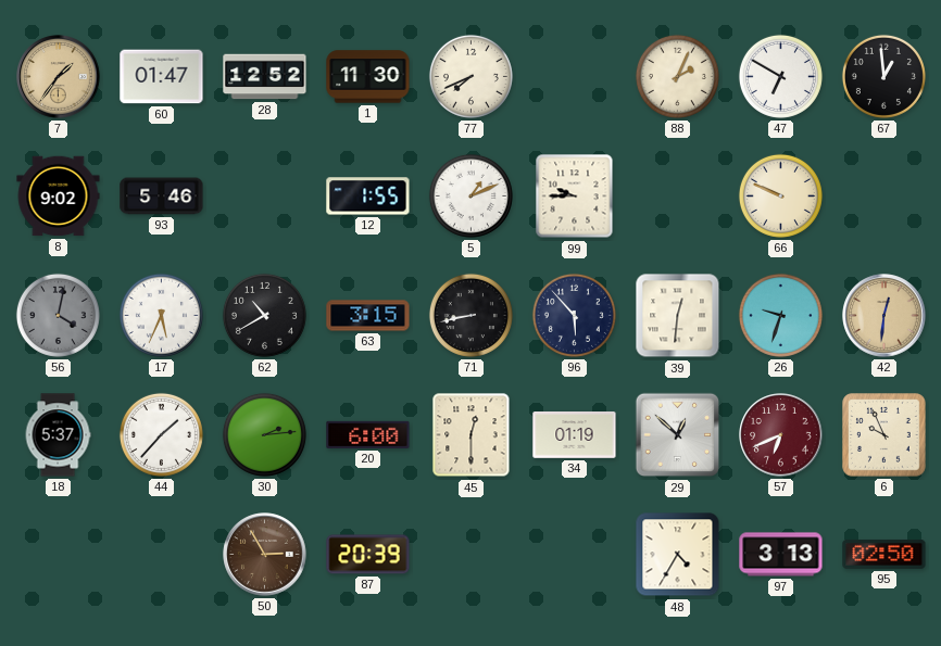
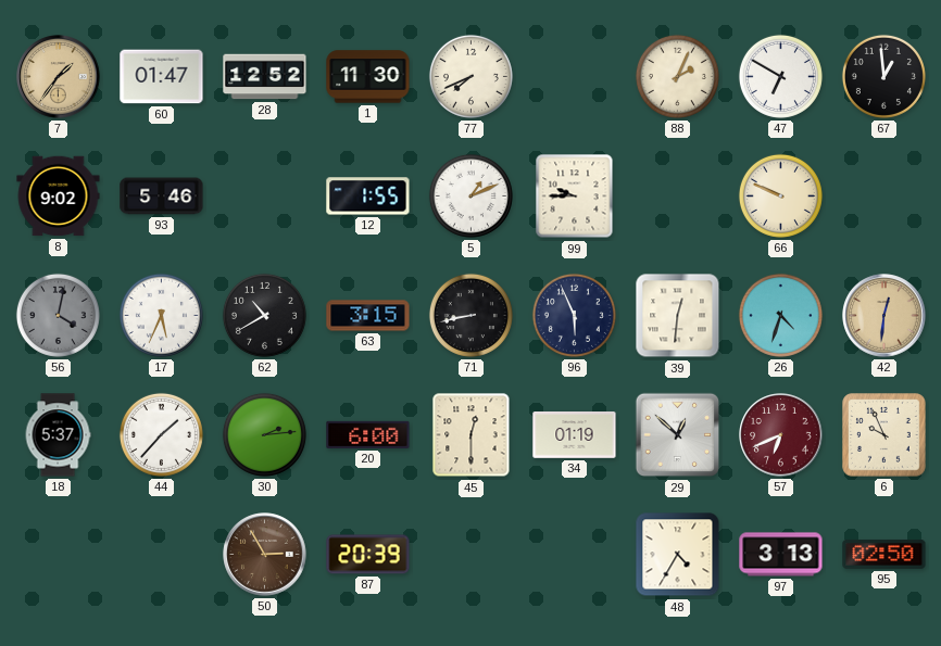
96: 5:53 -> 5:56 (574, 315)
26: 9:33 -> 4:33 (780, 315)
